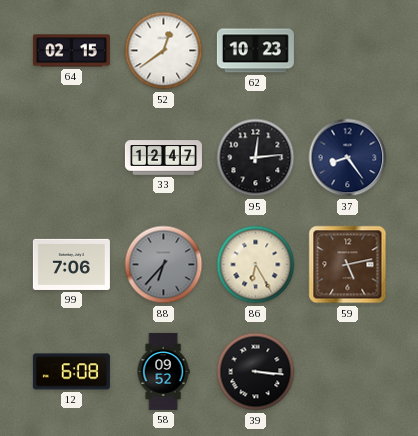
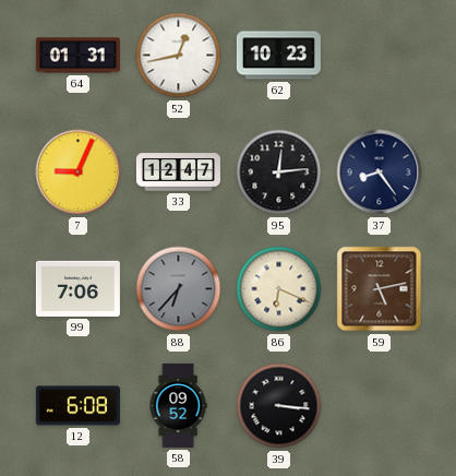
64: 02:15 -> 01:31 (77, 56)
52: 12:39 -> 12:43 (179, 56)
7: none -> 9:04 (79, 172)
86: 6:25 -> 6:19 (279, 289)
